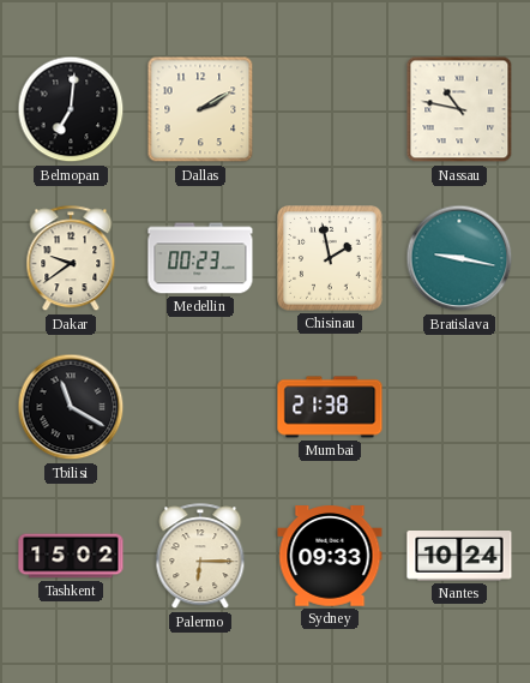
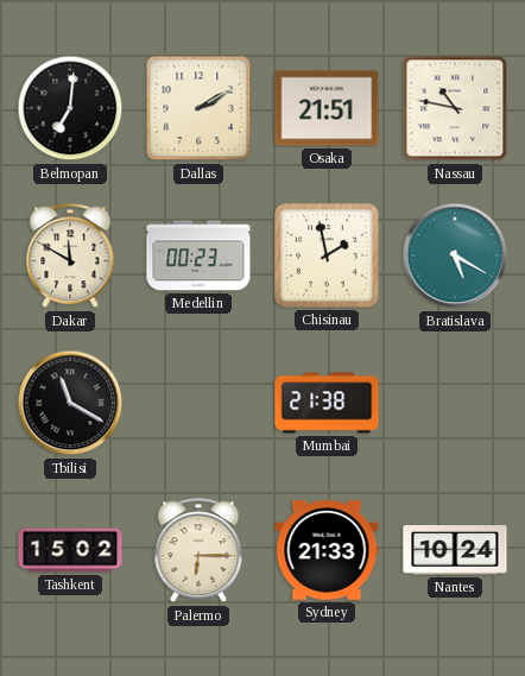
Osaka: none -> 21:51 (327, 108)
Dakar: 9:39 -> 11:50 (70, 257)
Bratislava: 9:17 -> 5:20 (455, 255)
Sydney: 09:33 -> 21:33 (327, 550)
